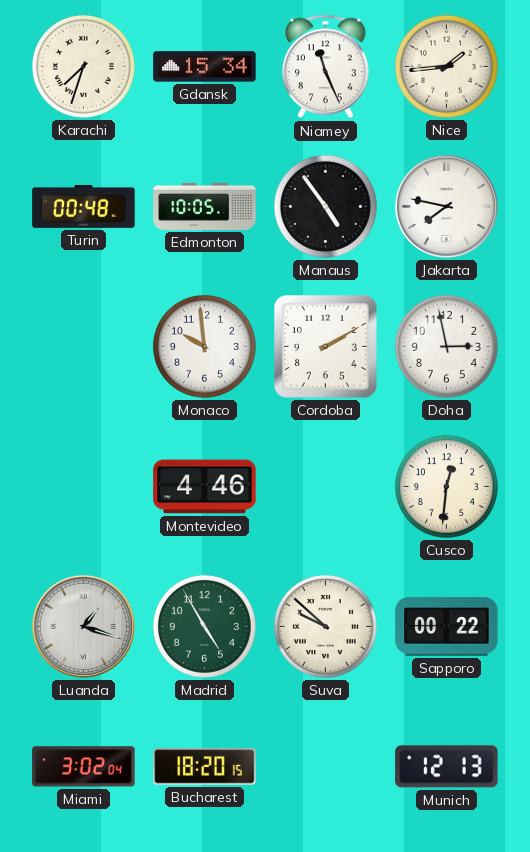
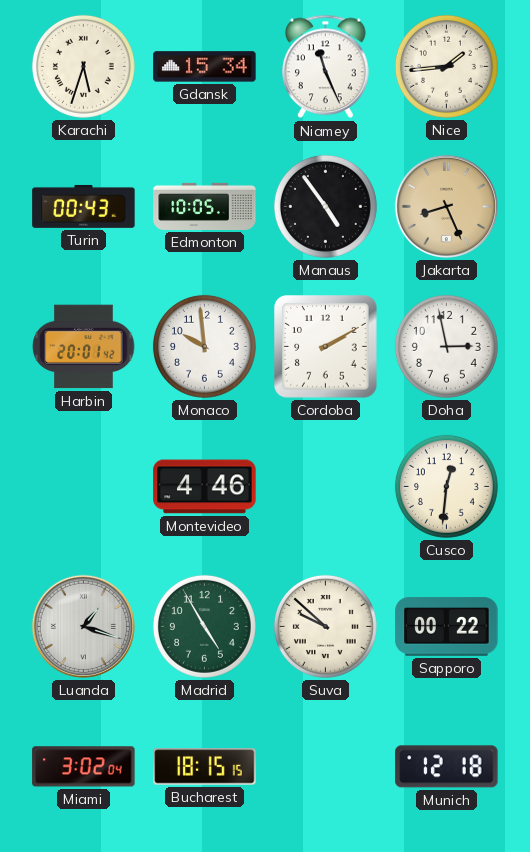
Karachi: 7:33 -> 5:33 (83, 66)
Turin: 00:48 -> 00:43 (84, 206)
Jakarta: 7:47 -> 8:26 (446, 206)
Jakarta dial: white -> champagne (446, 206)
Harbin: none -> 20:01 (84, 347)
Bucharest: 18:20 -> 18:15 (205, 767)
Munich: 12:13 -> 12:18 (447, 767)
